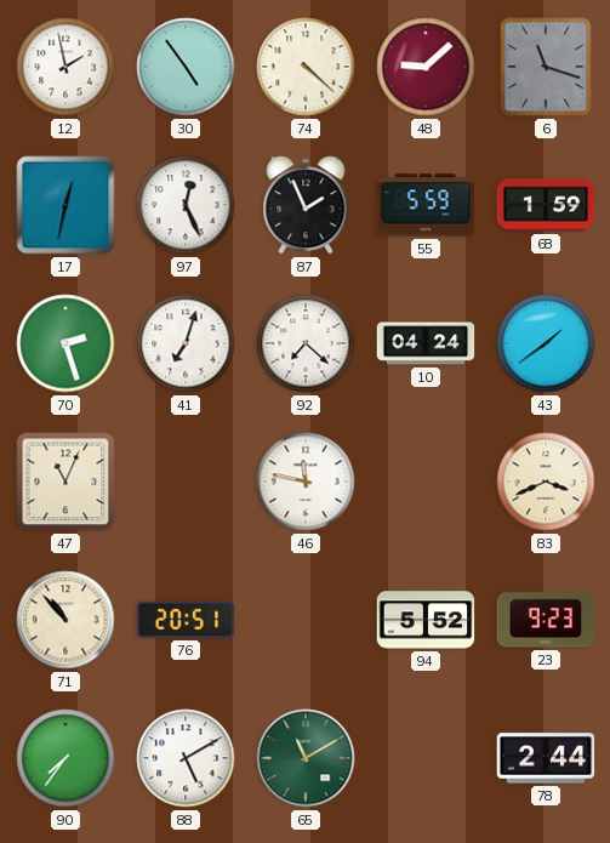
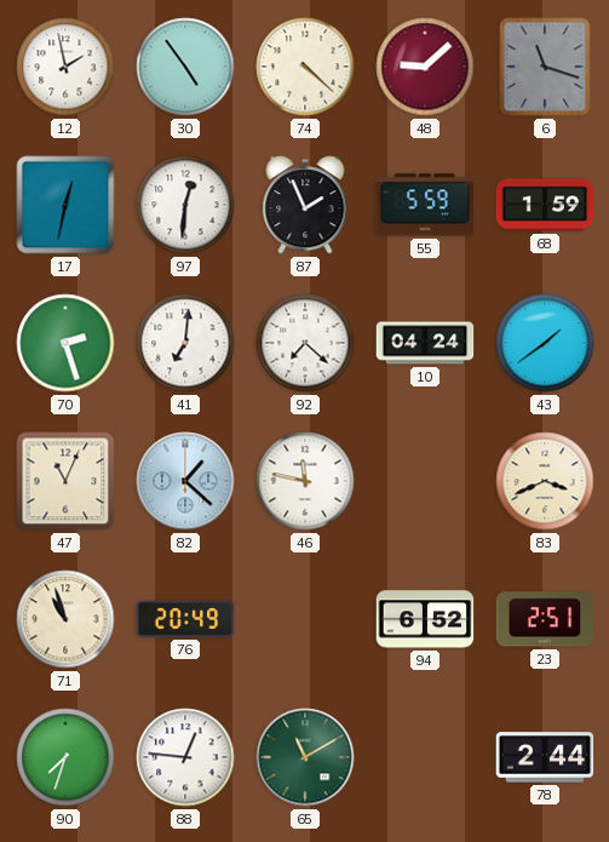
97: 12:26 -> 12:31 (185, 205)
41: 7:03 -> 7:01 (185, 343)
82: none -> 1:22 (185, 481)
71: 10:53 -> 10:57 (65, 619)
76: 20:51 -> 20:49 (185, 619)
94: 5:52 -> 6:52 (425, 619)
23: 9:23 -> 2:51 (545, 619)
90: 7:36 -> 7:33 (65, 757)
88: 5:10 -> 12:46 (185, 757)
